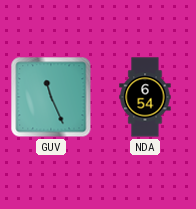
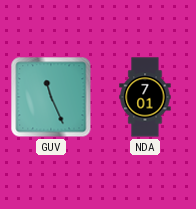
NDA: 6:54 -> 7:01 (145, 97)
